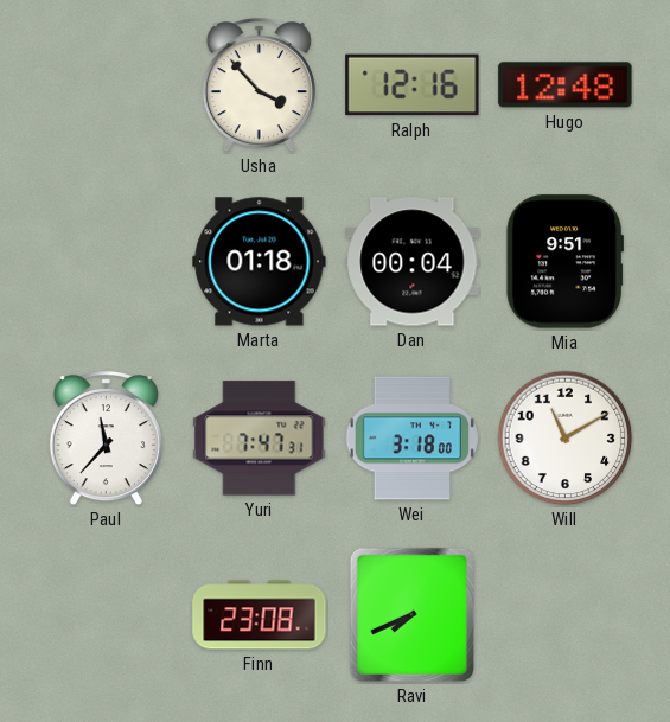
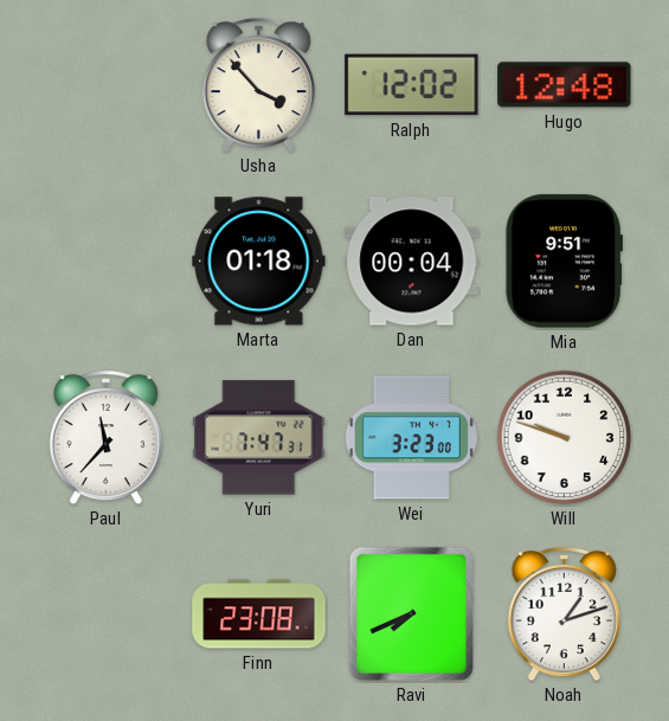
Ralph: 12:16 -> 12:02 (412, 85)
Wei: 3:18 -> 3:23 (411, 438)
Will: 11:10 -> 9:48 (565, 438)
Noah: none -> 1:12 (564, 616)
